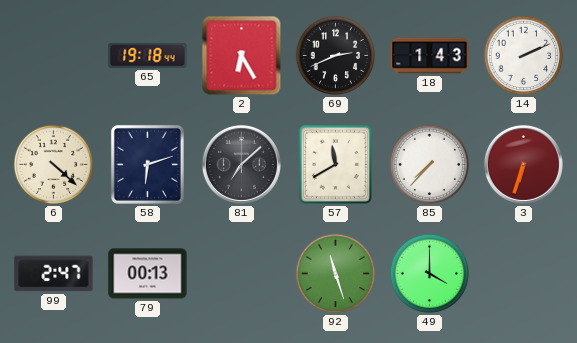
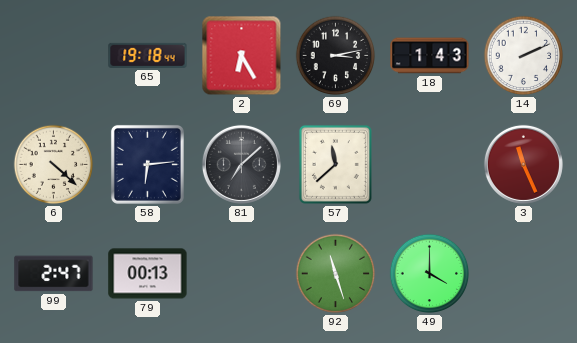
69: 2:41 -> 3:13 (336, 56)
58: 6:12 -> 6:14 (147, 164)
57: 11:40 -> 11:38 (335, 164)
85: 7:37 -> none (430, 165)
3: 6:33 -> 11:26 (523, 164)
